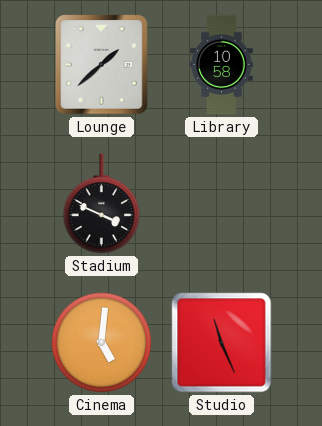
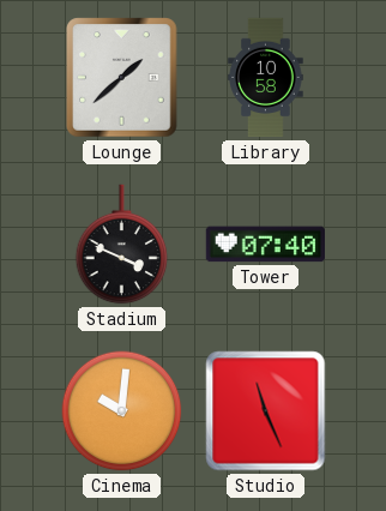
Tower: none -> 07:40 (265, 245)
Cinema: 5:01 -> 10:01 (122, 411)
